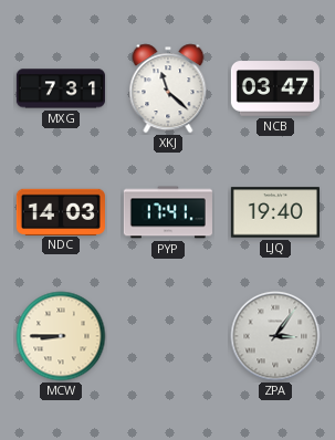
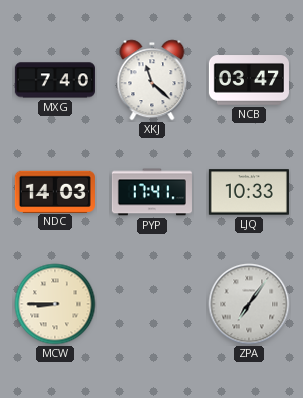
MXG: 7:31 -> 7:40 (55, 80)
LJQ: 19:40 -> 10:33 (249, 192)
ZPA: 3:06 -> 7:06 (249, 304)
